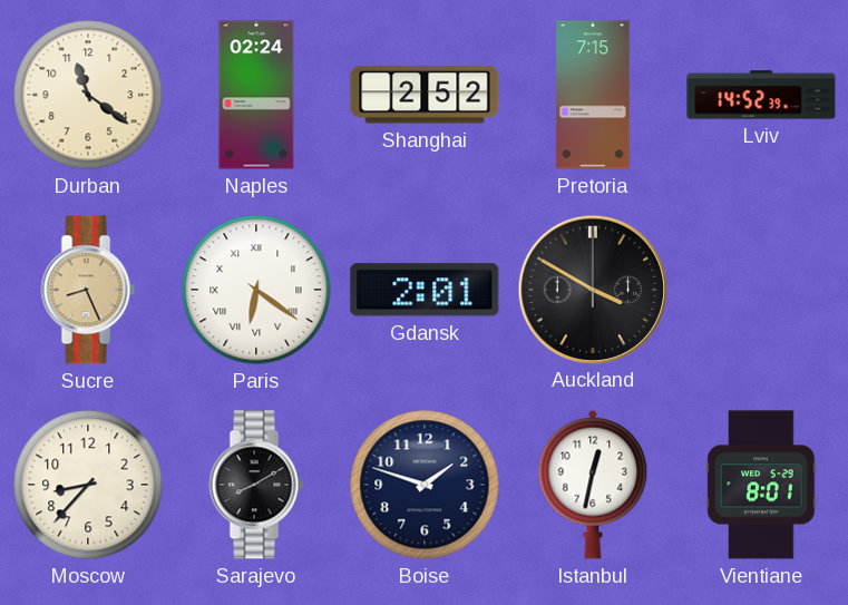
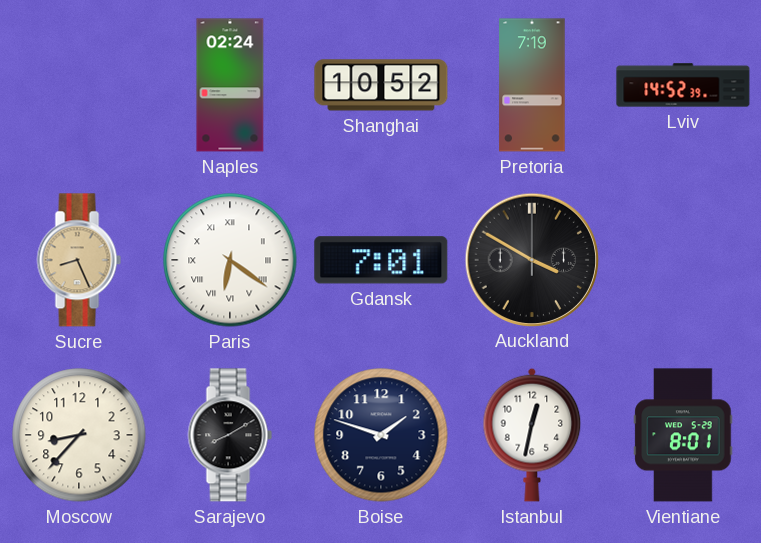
Durban: 11:21 -> none (88, 95)
Shanghai: 2:52 -> 10:52 (381, 85)
Pretoria: 7:15 -> 7:19 (532, 85)
Gdansk: 2:01 -> 7:01 (381, 260)
